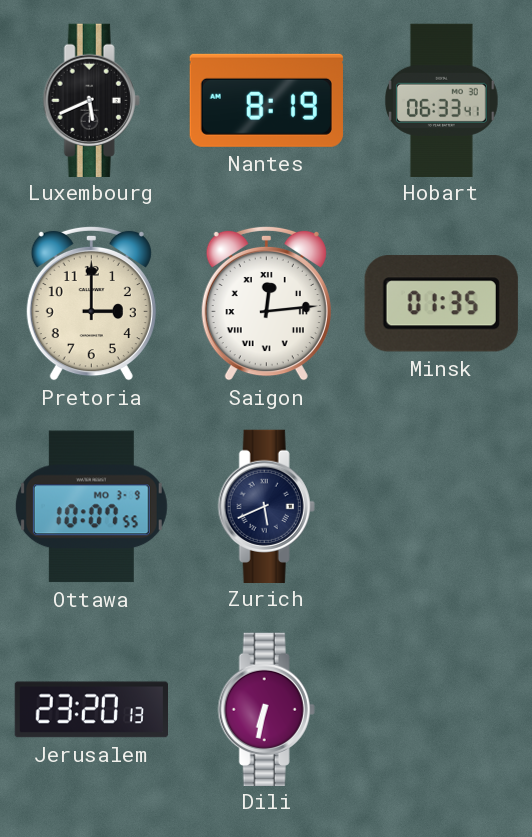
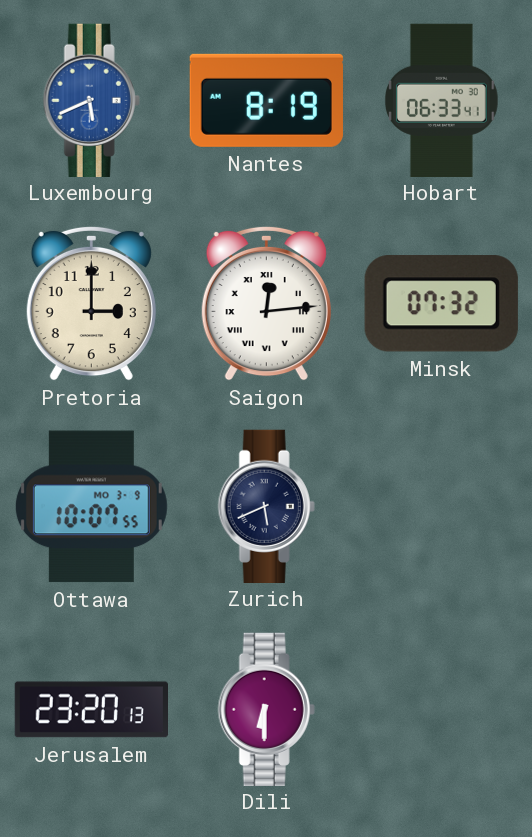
Luxembourg dial: black -> blue (91, 100)
Minsk: 01:35 -> 07:32 (441, 304)
Dili: 6:32 -> 6:30 (266, 709)
